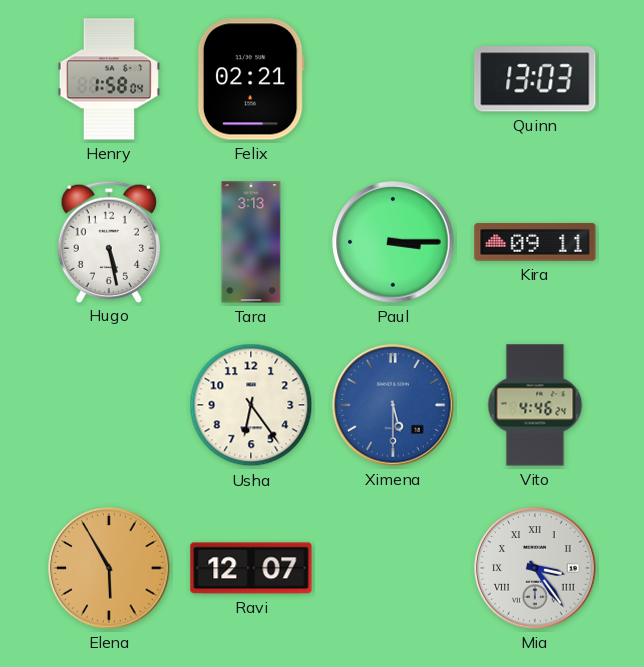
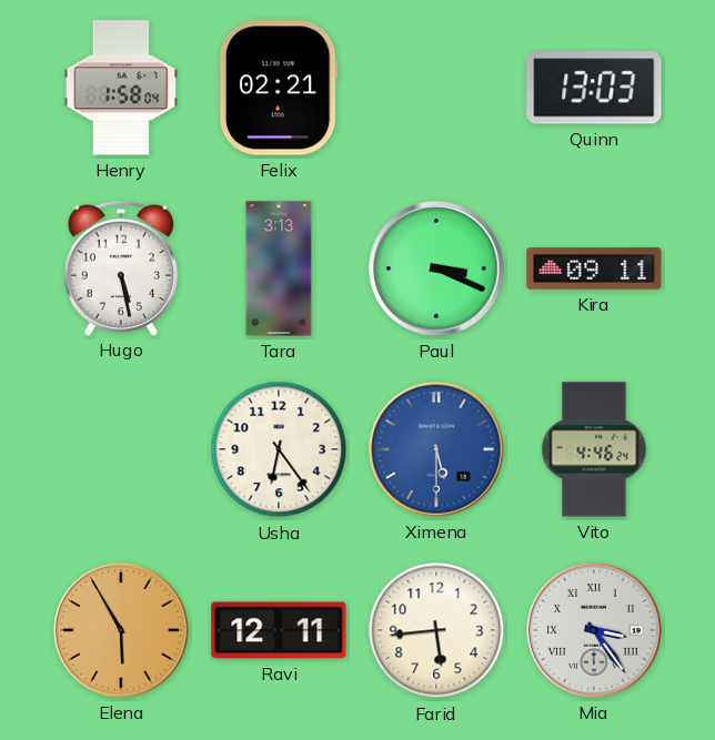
Paul: 3:15 -> 3:19 (436, 268)
Ravi: 12:07 -> 12:11 (279, 630)
Farid: none -> 5:44 (436, 630)
